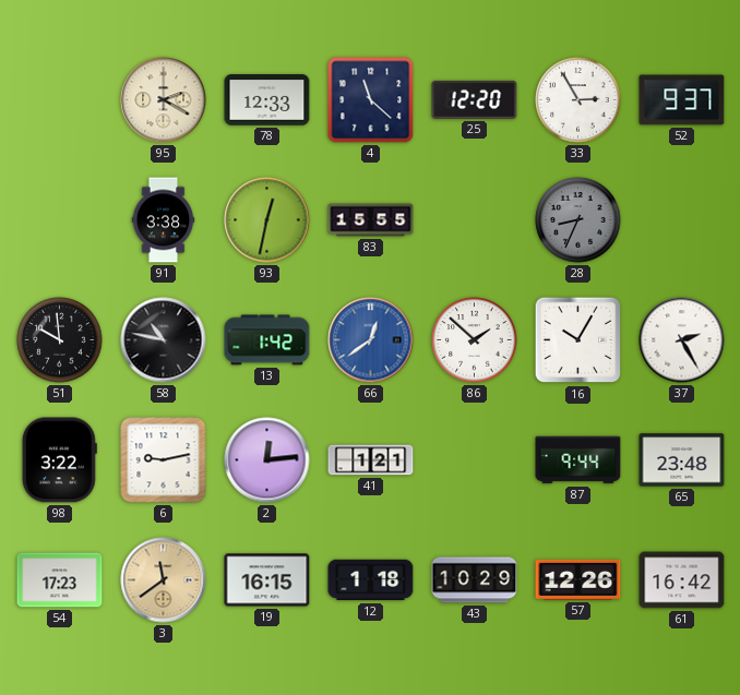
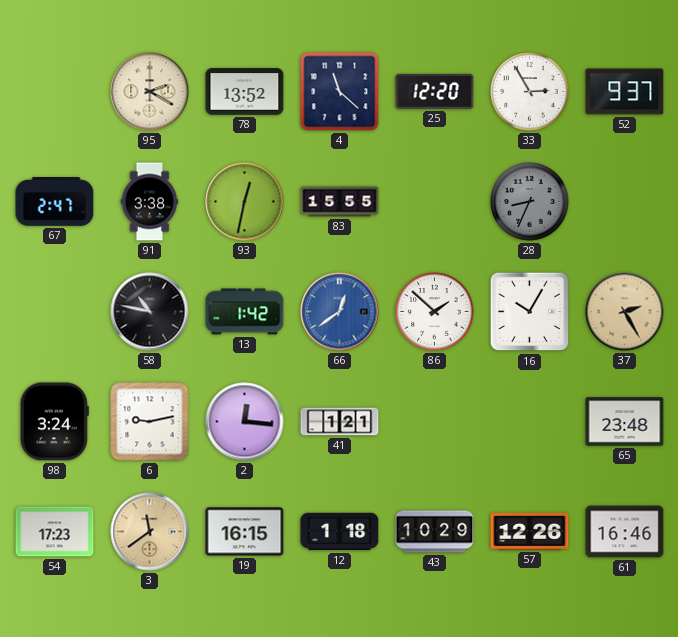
78: 12:33 -> 13:52 (245, 92)
67: none -> 2:47 (55, 202)
51: 9:59 -> none (60, 340)
37 dial: white -> champagne (625, 312)
98: 3:22 -> 3:24 (54, 422)
2: 12:14 -> 12:16 (245, 422)
87: 9:44 -> none (578, 460)
61: 16:42 -> 16:46 (625, 532)
